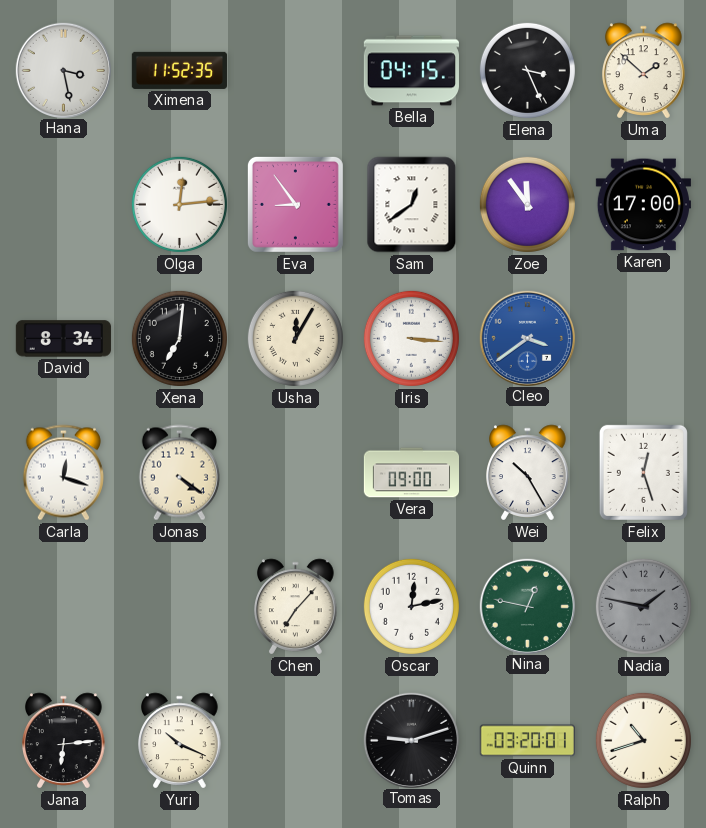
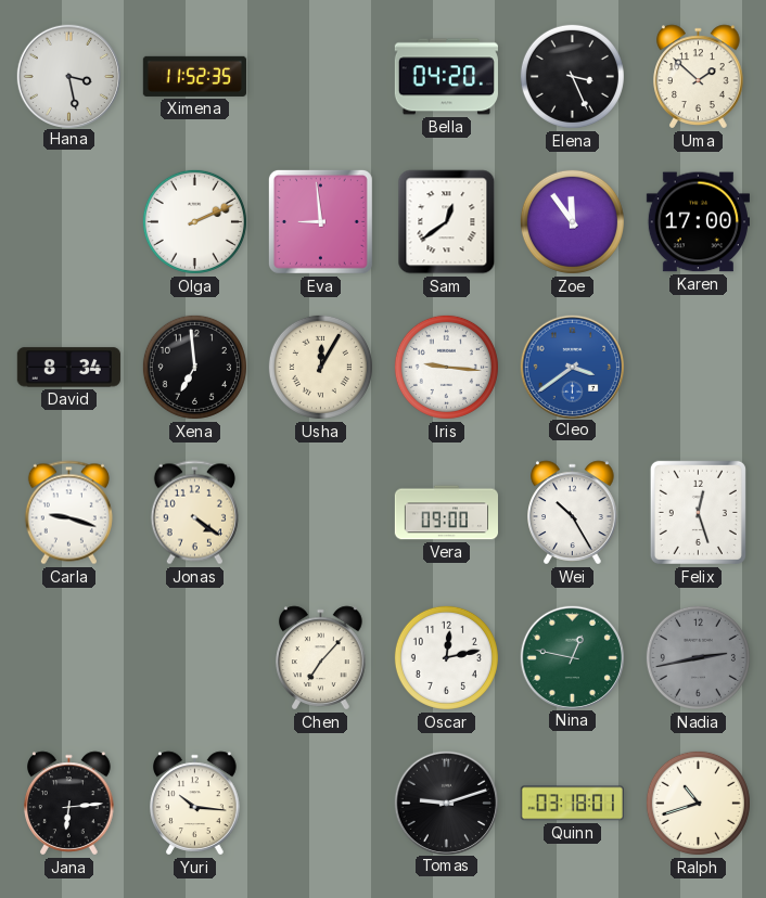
Bella: 04:15 -> 04:20 (446, 77)
Olga: 12:14 -> 2:11 (194, 221)
Eva: 8:54 -> 8:59 (320, 221)
Xena: 7:01 -> 6:59 (194, 367)
Iris: 3:16 -> 9:16 (446, 367)
Carla: 12:18 -> 9:18 (68, 513)
Nadia: 1:47 -> 2:43 (698, 657)
Yuri: 10:19 -> 10:16 (195, 804)
Quinn: 03:20 -> 03:18 (572, 804)
